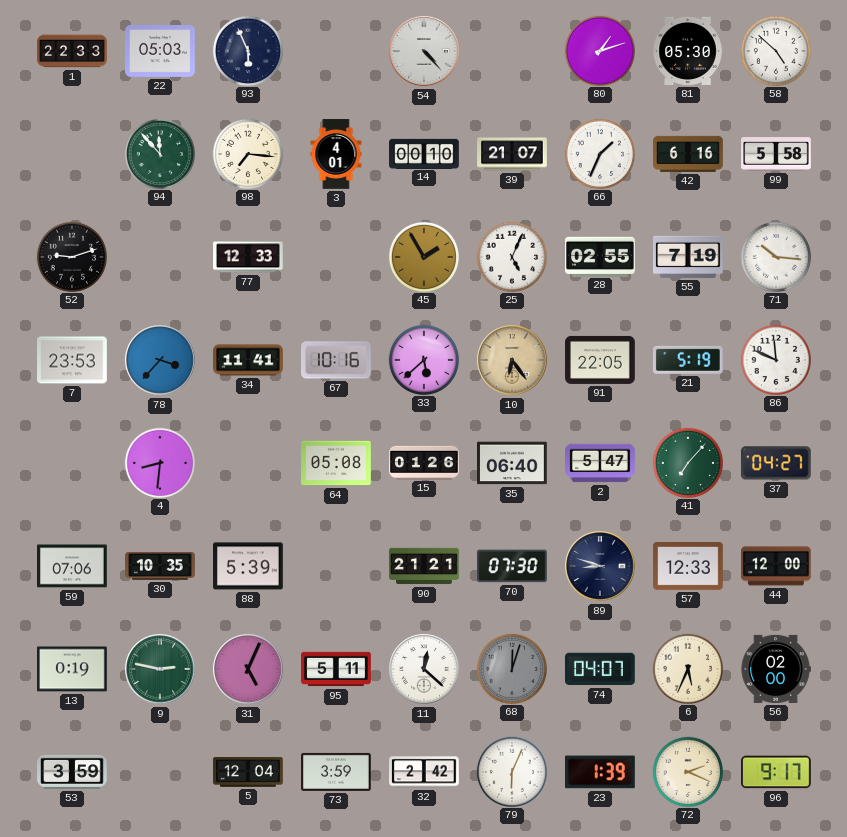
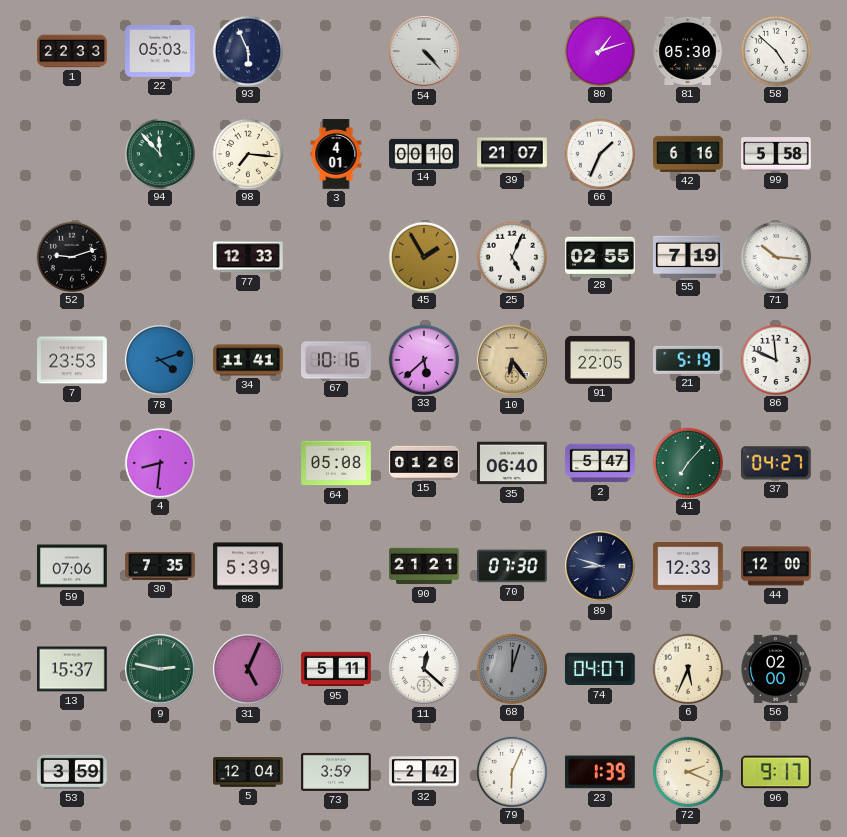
78: 3:37 -> 4:12 (160, 360)
30: 10:35 -> 7:35 (160, 566)
13: 0:19 -> 15:37 (72, 669)
